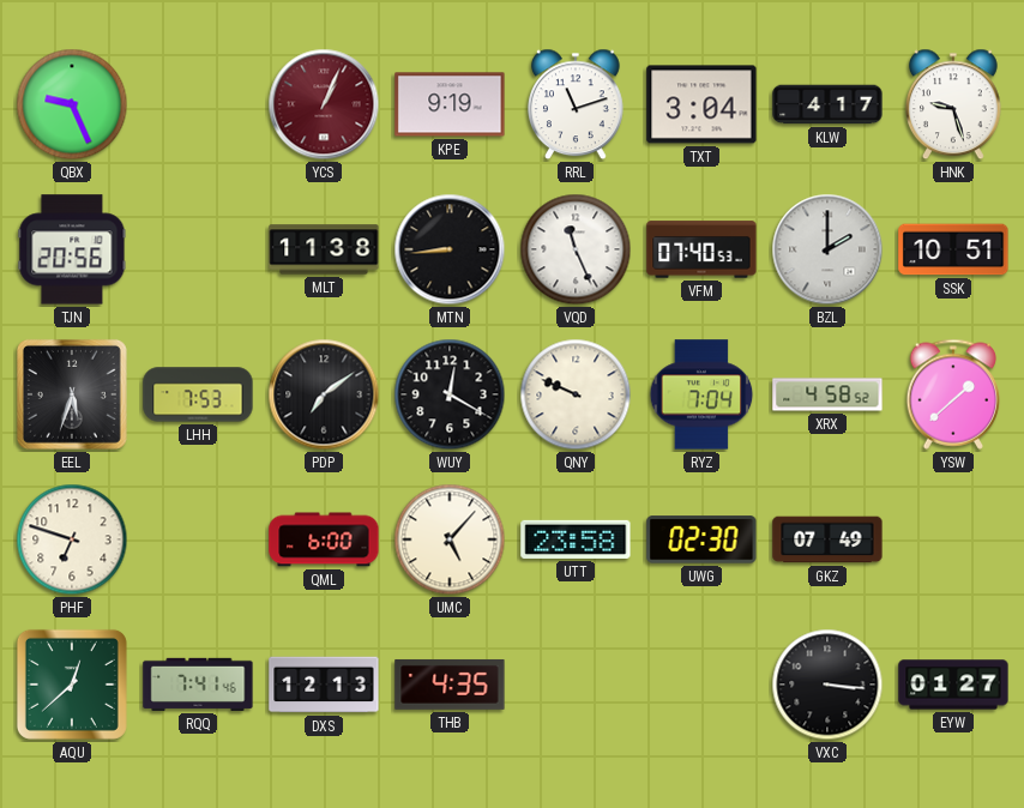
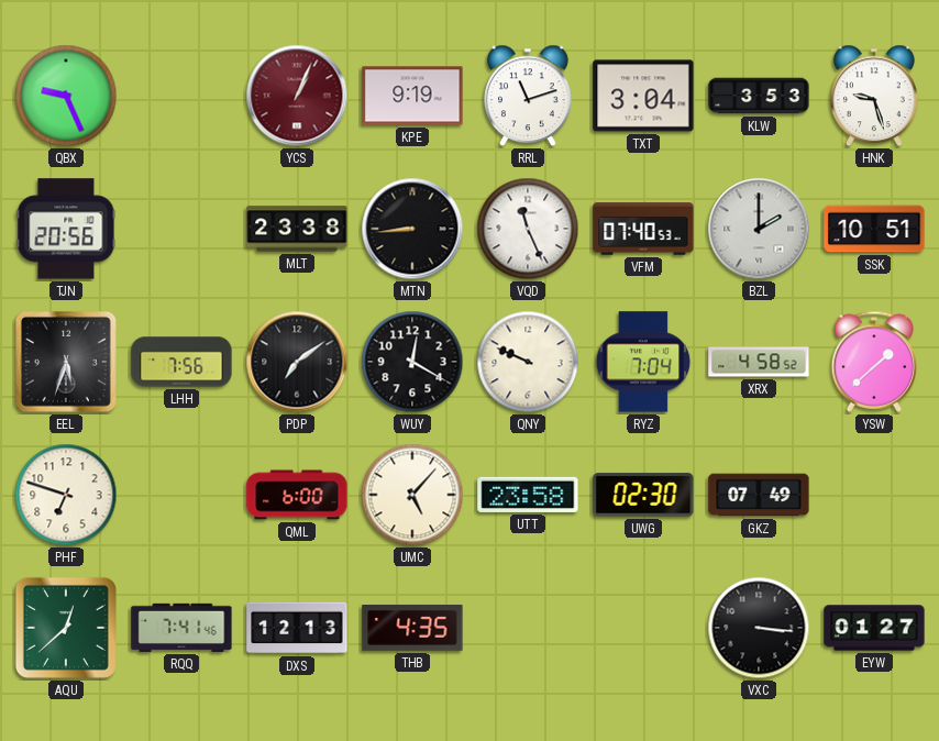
KLW: 4:17 -> 3:53 (759, 96)
MLT: 11:38 -> 23:38 (297, 229)
LHH: 7:53 -> 7:56 (181, 362)
